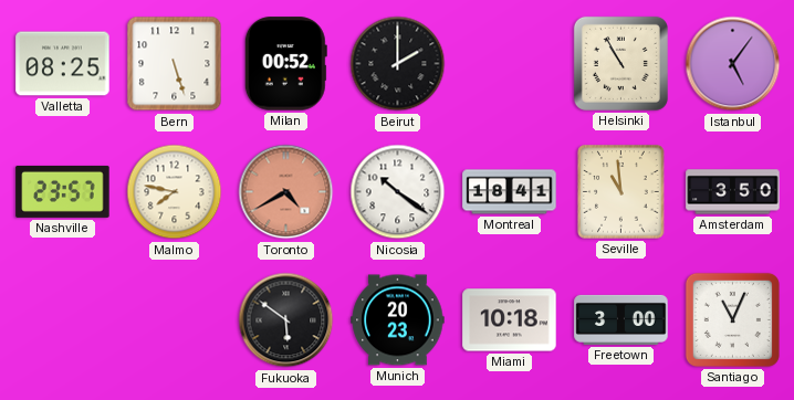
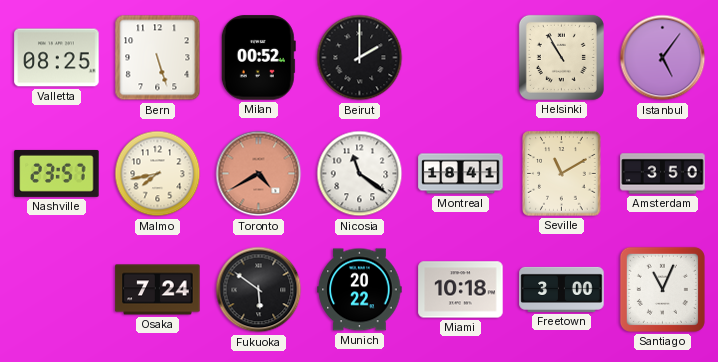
Malmo: 7:47 -> 7:43 (158, 174)
Nicosia: 10:21 -> 11:21 (360, 174)
Seville: 10:59 -> 11:10 (562, 174)
Osaka: none -> 7:24 (158, 290)
Munich: 20:23 -> 20:22 (360, 290)
